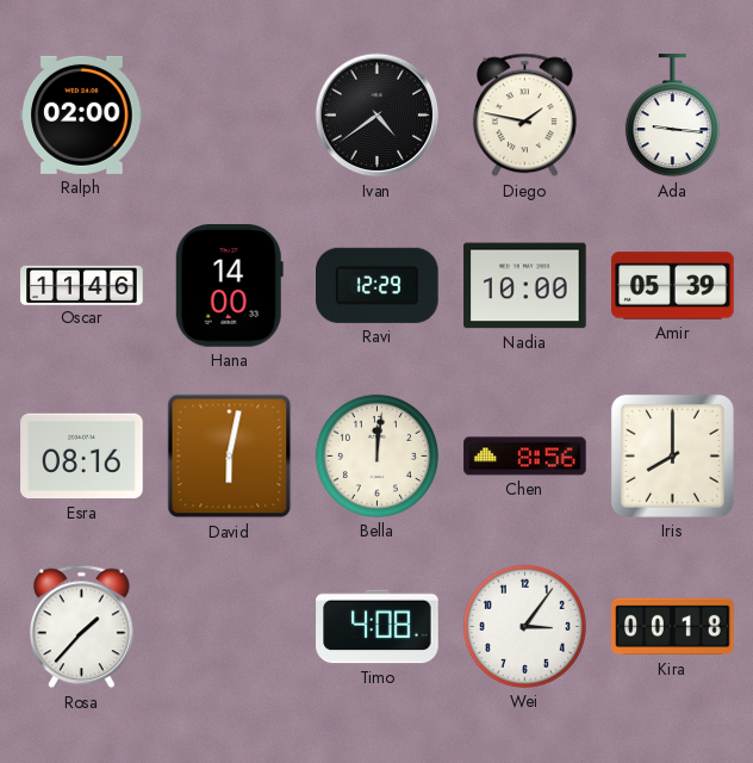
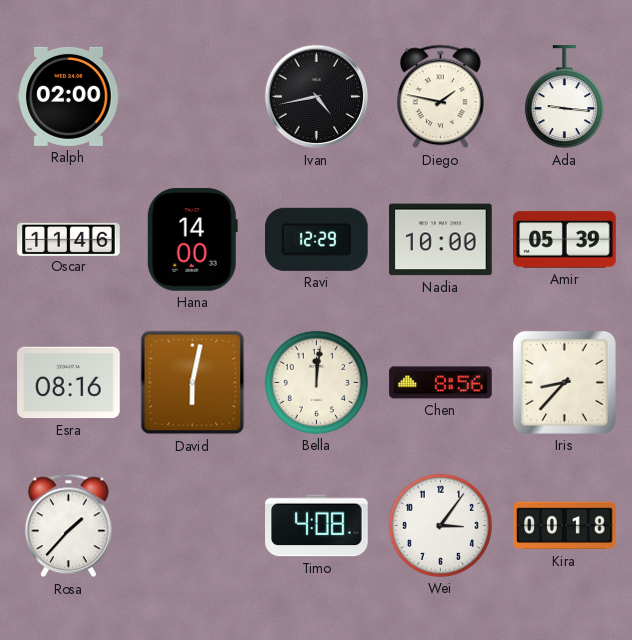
Ivan: 4:39 -> 4:43 (317, 97)
Iris: 8:00 -> 8:37 (564, 382)
